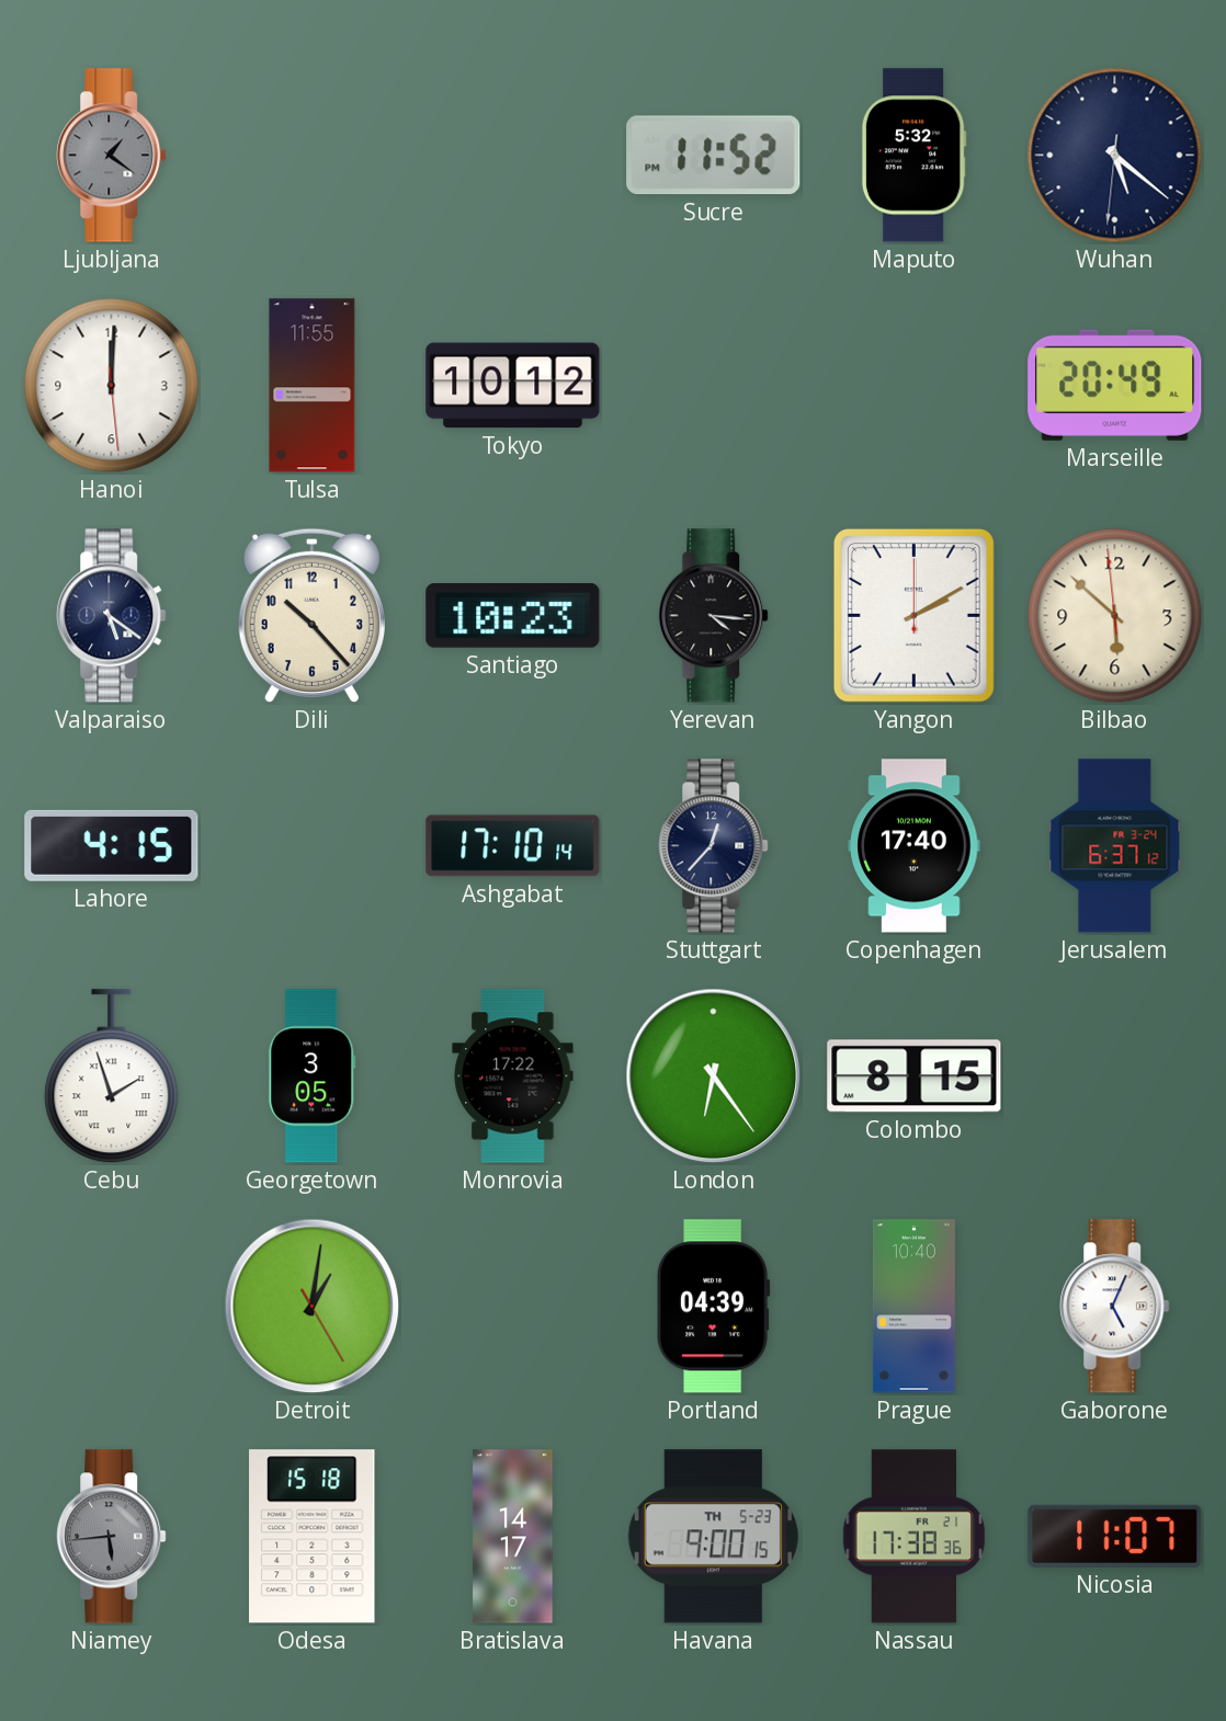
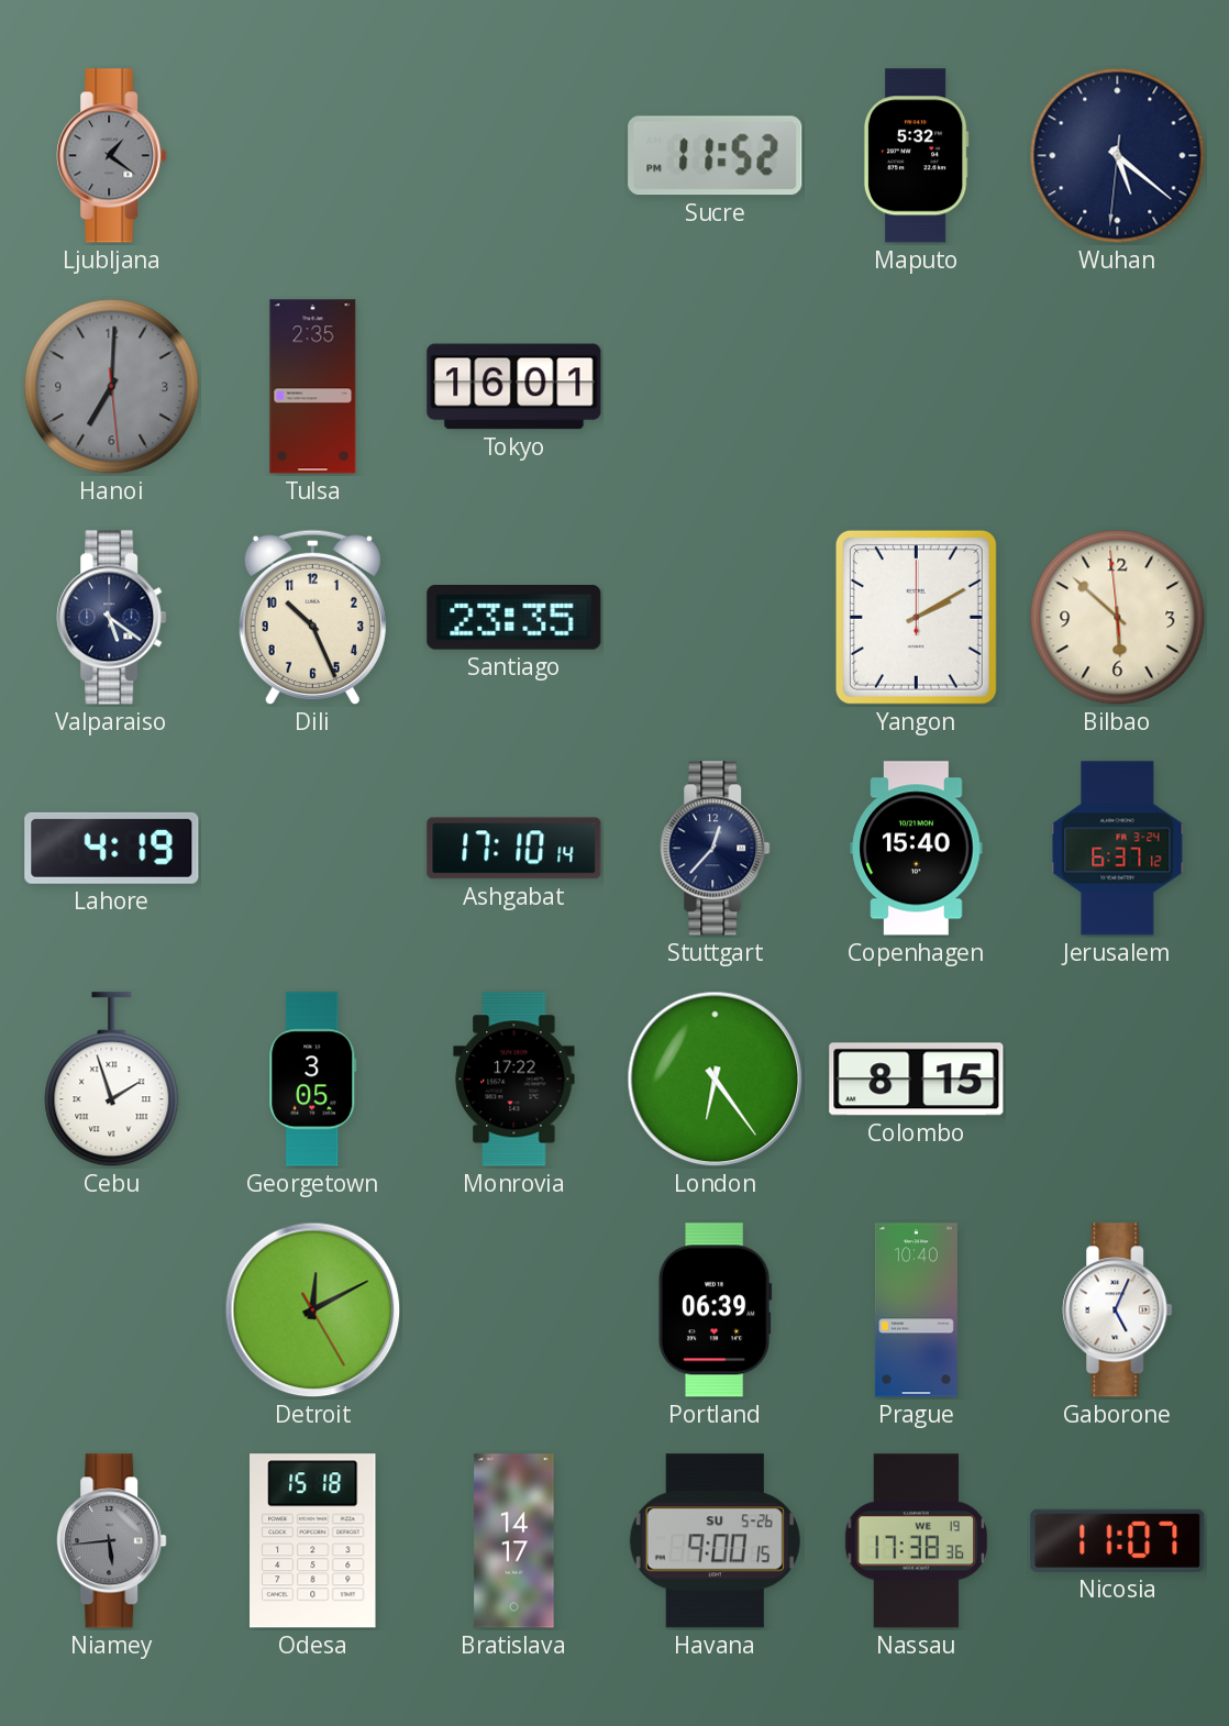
Hanoi: 12:00 -> 7:00 (112, 387)
Hanoi dial: white -> grey (112, 387)
Tulsa: 11:55 -> 2:35 (313, 387)
Tokyo: 10:12 -> 16:01 (514, 387)
Marseille: 20:49 -> none (1115, 385)
Dili: 10:23 -> 10:26 (312, 618)
Santiago: 10:23 -> 23:35 (514, 618)
Yerevan: 4:16 -> none (714, 616)
Lahore: 4:15 -> 4:19 (112, 848)
Copenhagen: 17:40 -> 15:40 (917, 849)
Detroit: 1:01 -> 12:10 (313, 1310)
Portland: 04:39 -> 06:39 (715, 1310)
Havana date: TH 5-23 -> SU 5-26 (715, 1541)
Nassau date: FR 21 -> WE 19 (917, 1541)
